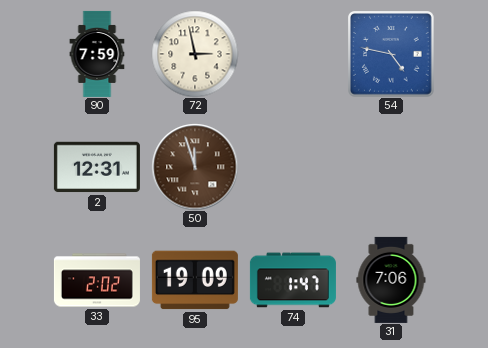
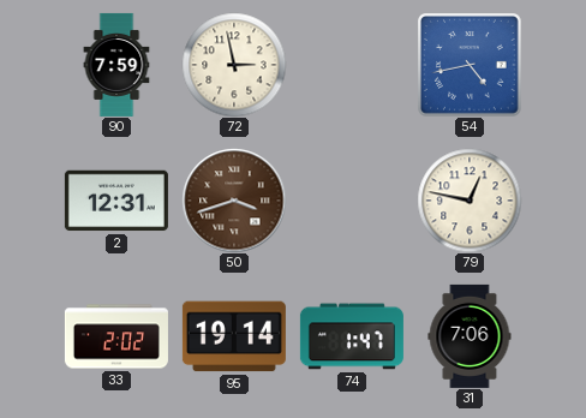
54: 4:47 -> 4:43 (470, 65)
50: 11:57 -> 3:42 (234, 201)
79: none -> 12:47 (470, 201)
95: 19:09 -> 19:14 (234, 336)
